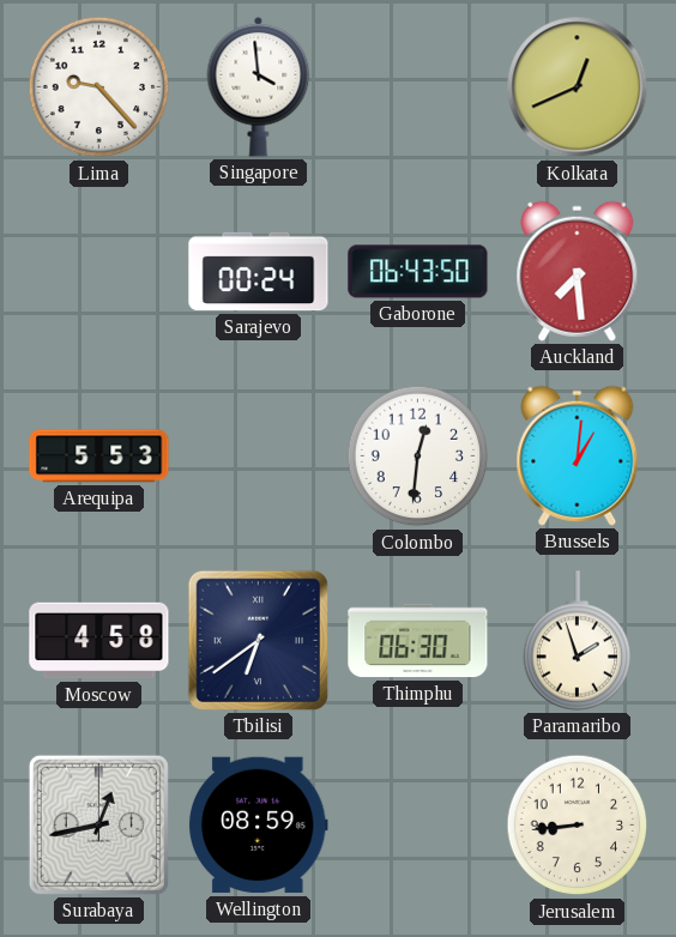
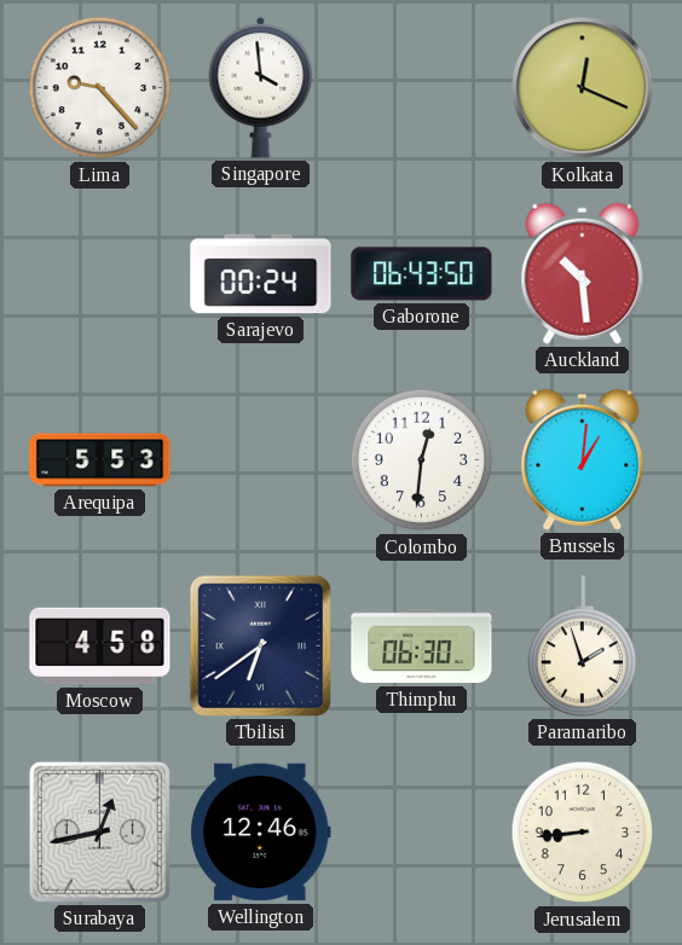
Kolkata: 12:41 -> 12:19 (583, 88)
Auckland: 7:29 -> 10:29 (583, 273)
Wellington: 08:59 -> 12:46 (260, 833)
